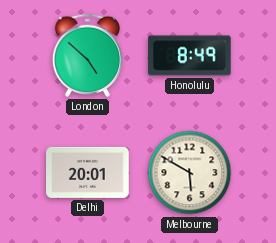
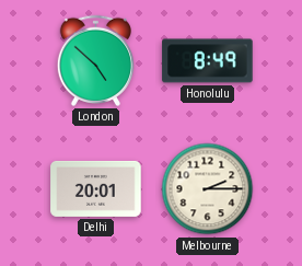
Melbourne: 5:50 -> 2:15 (208, 189)
